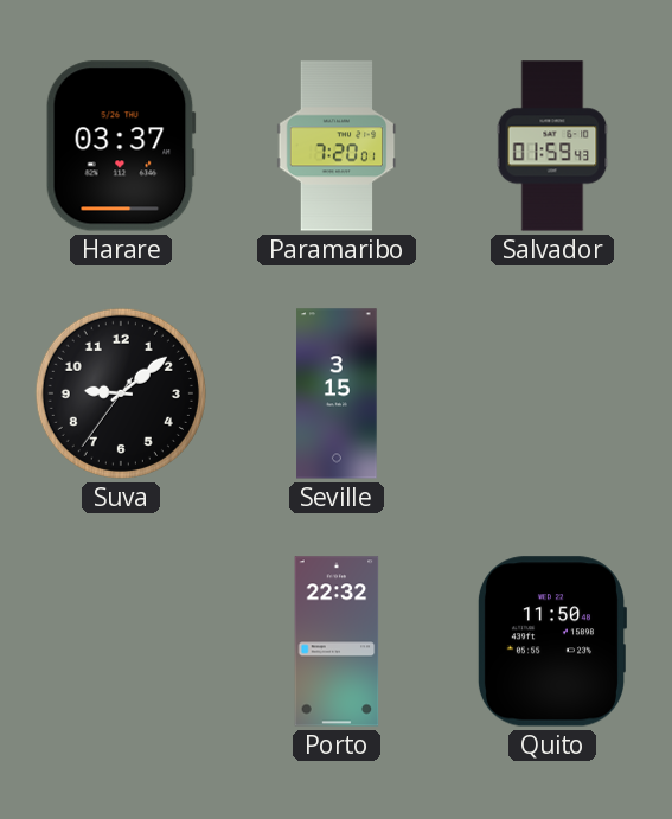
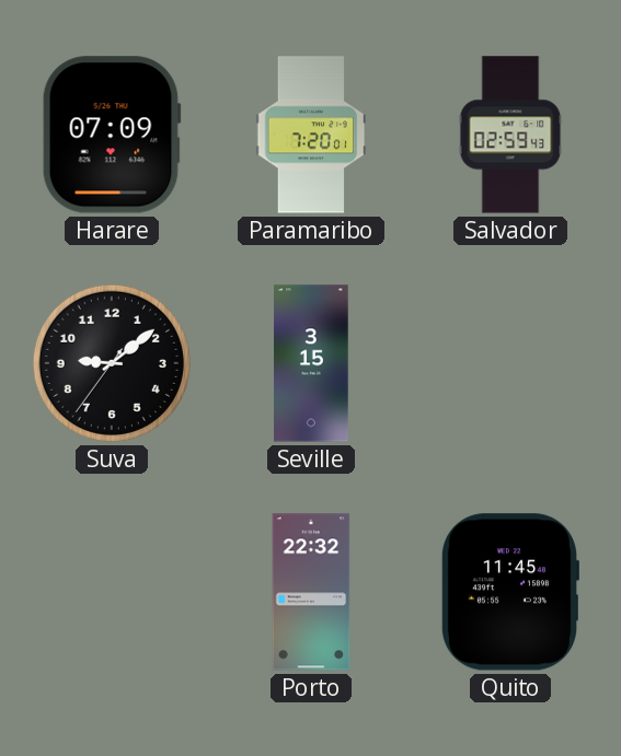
Harare: 03:37 -> 07:09 (112, 135)
Salvador: 01:59 -> 02:59 (510, 135)
Quito: 11:50 -> 11:45 (509, 592)
